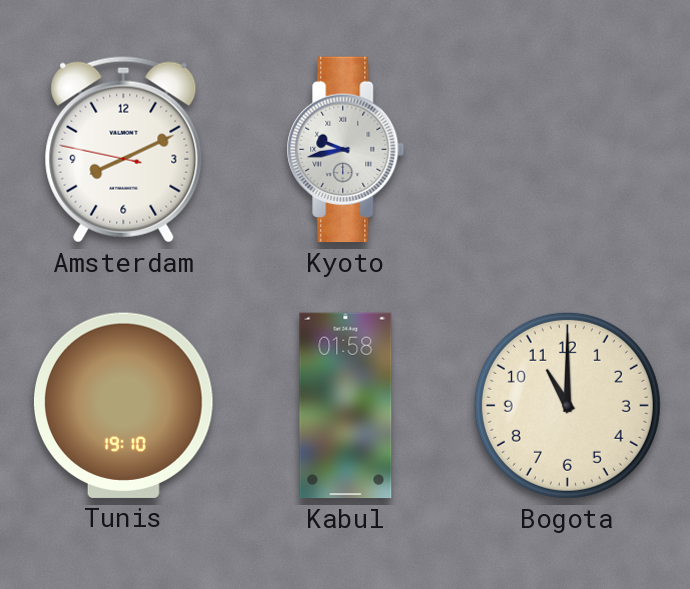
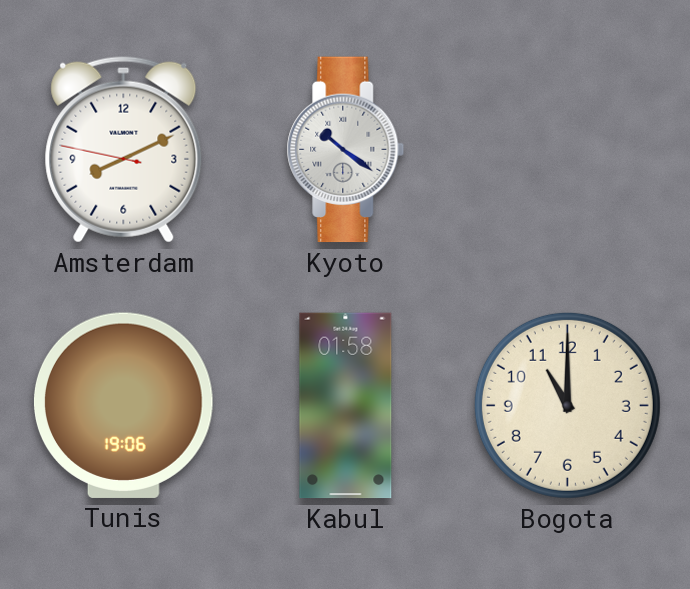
Kyoto: 9:43 -> 10:21 (346, 150)
Tunis: 19:10 -> 19:06 (123, 405)
